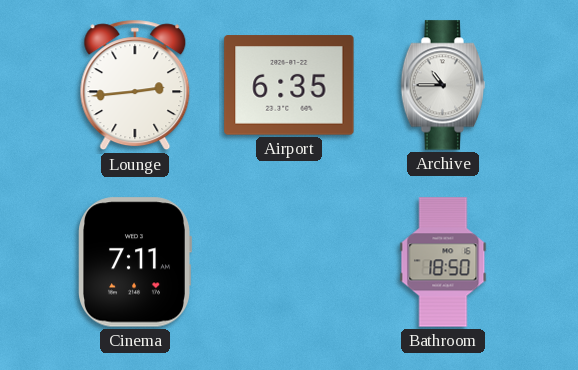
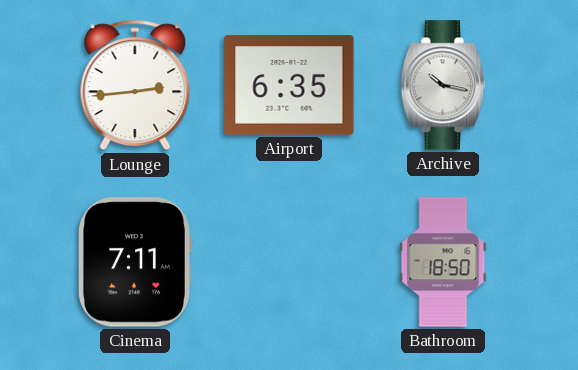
Archive: 10:45 -> 10:17 (442, 85)
